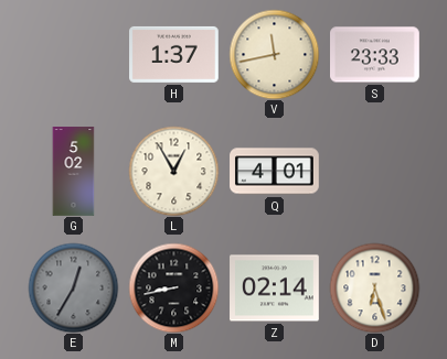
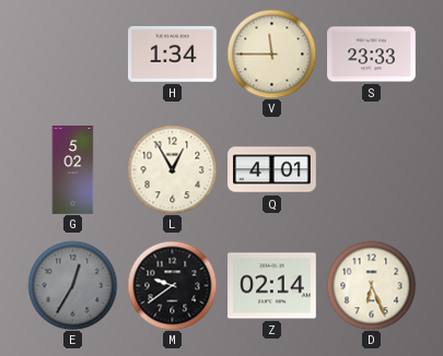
H: 1:37 -> 1:34 (173, 54)
V: 11:43 -> 11:45 (271, 54)
M: 8:43 -> 9:39 (172, 285)
D: 6:27 -> 6:26 (371, 285)
